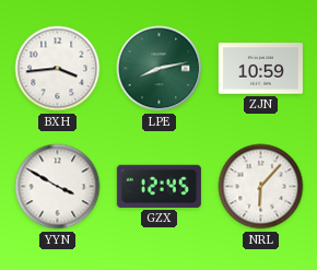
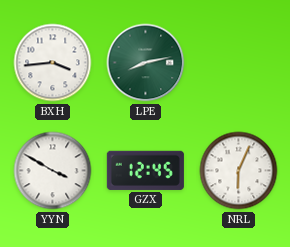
ZJN: 10:59 -> none (260, 69)
NRL: 6:07 -> 6:04 (239, 171)
